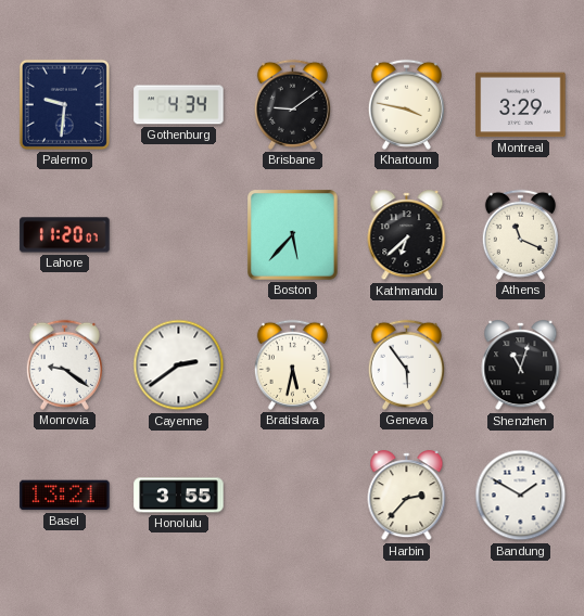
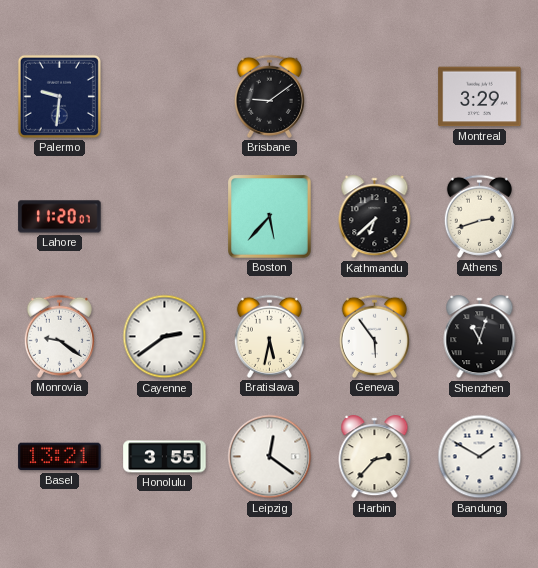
Gothenburg: 4:34 -> none (179, 105)
Khartoum: 3:47 -> none (406, 104)
Athens: 11:19 -> 2:42 (479, 216)
Leipzig: none -> 12:21 (270, 457)
